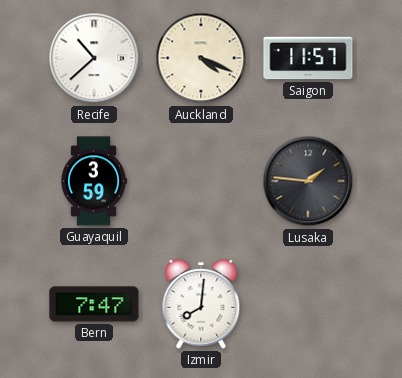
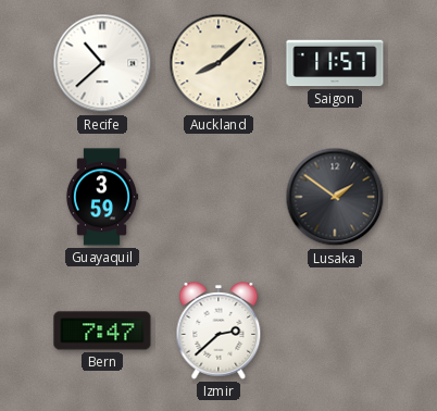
Auckland: 4:19 -> 8:08 (218, 63)
Lusaka: 1:46 -> 1:51 (335, 197)
Izmir: 8:01 -> 2:38 (218, 331)
